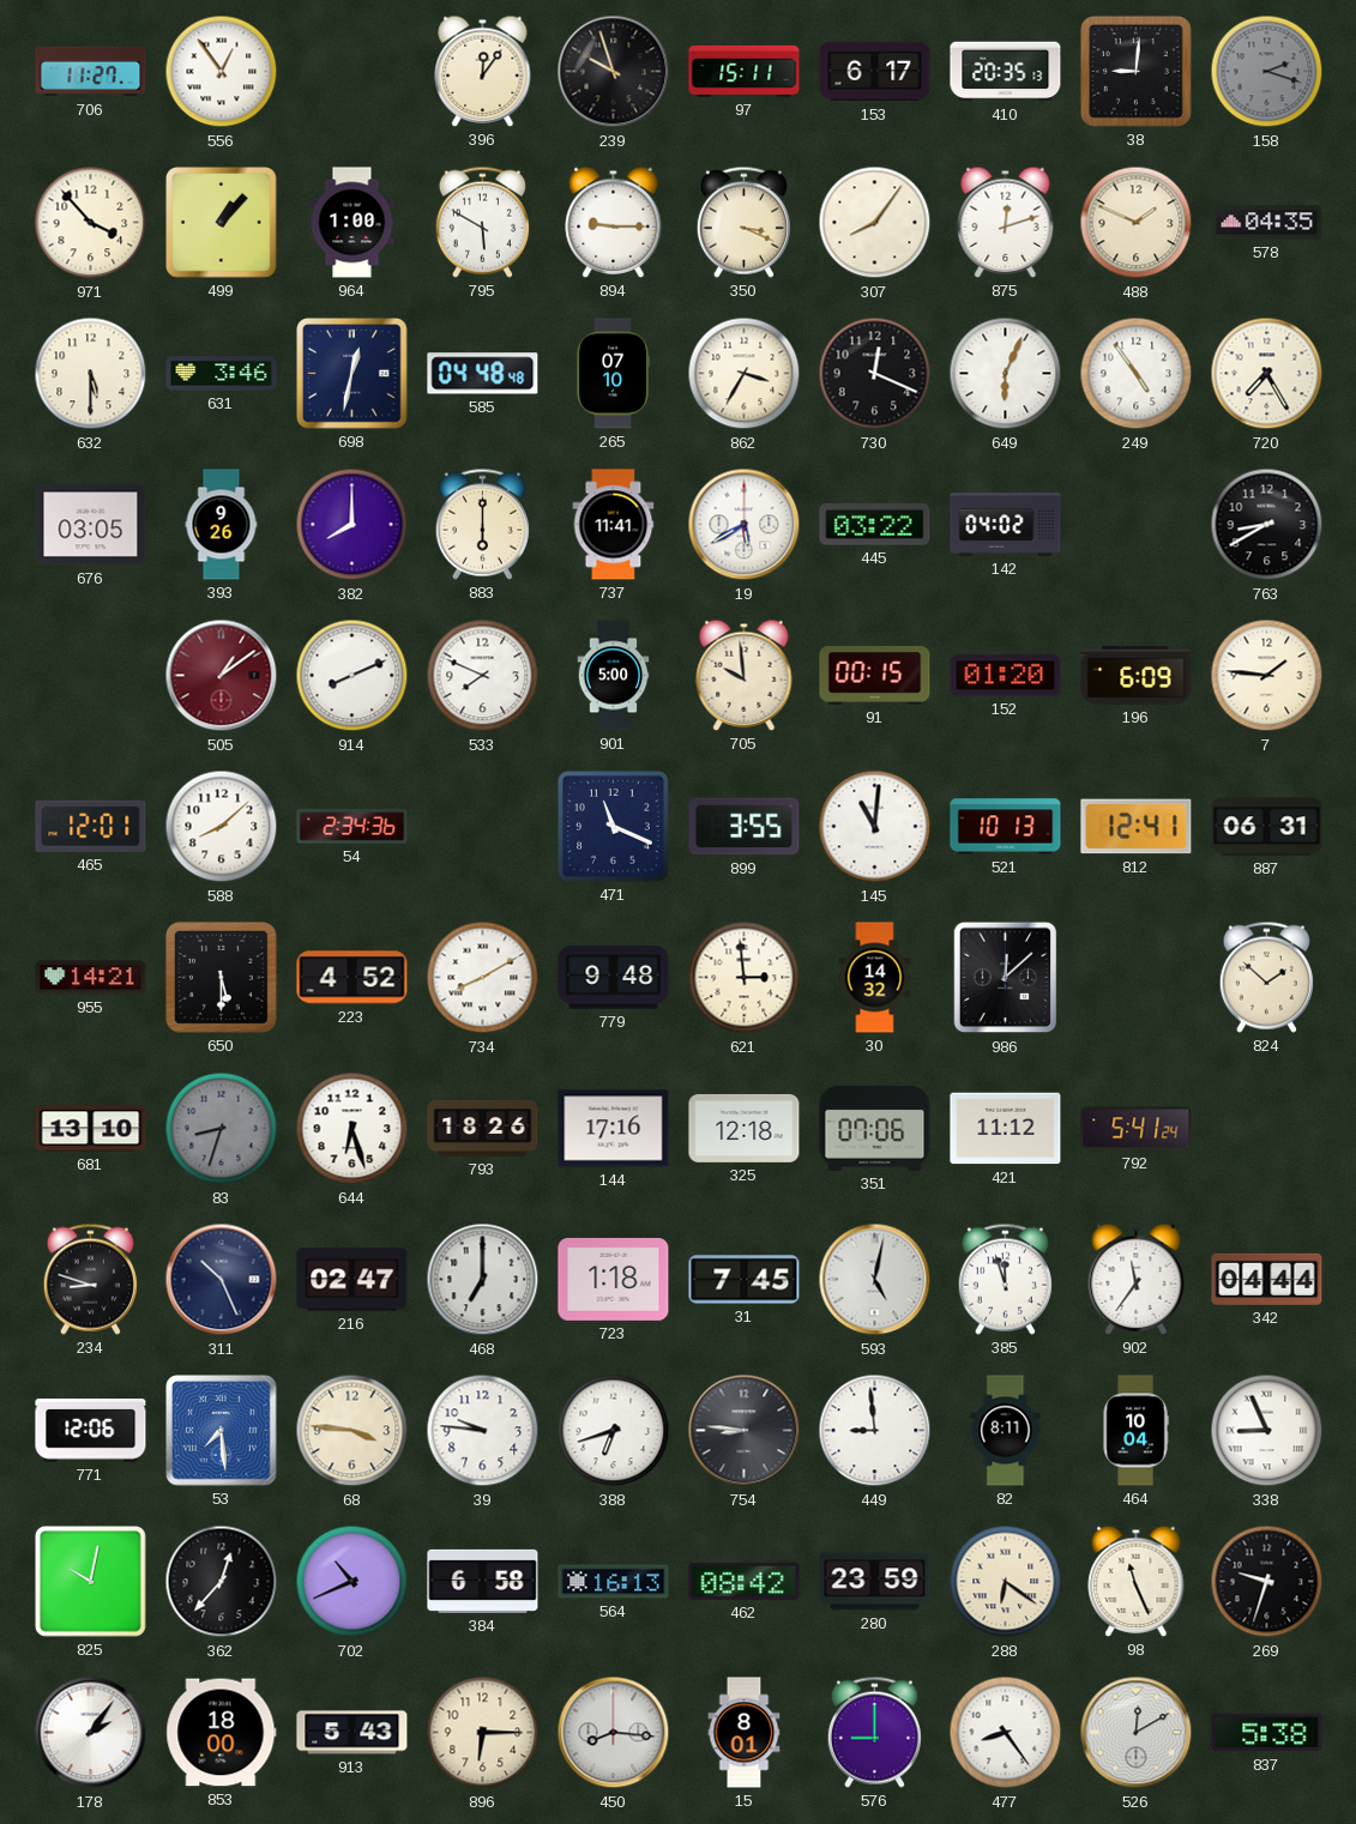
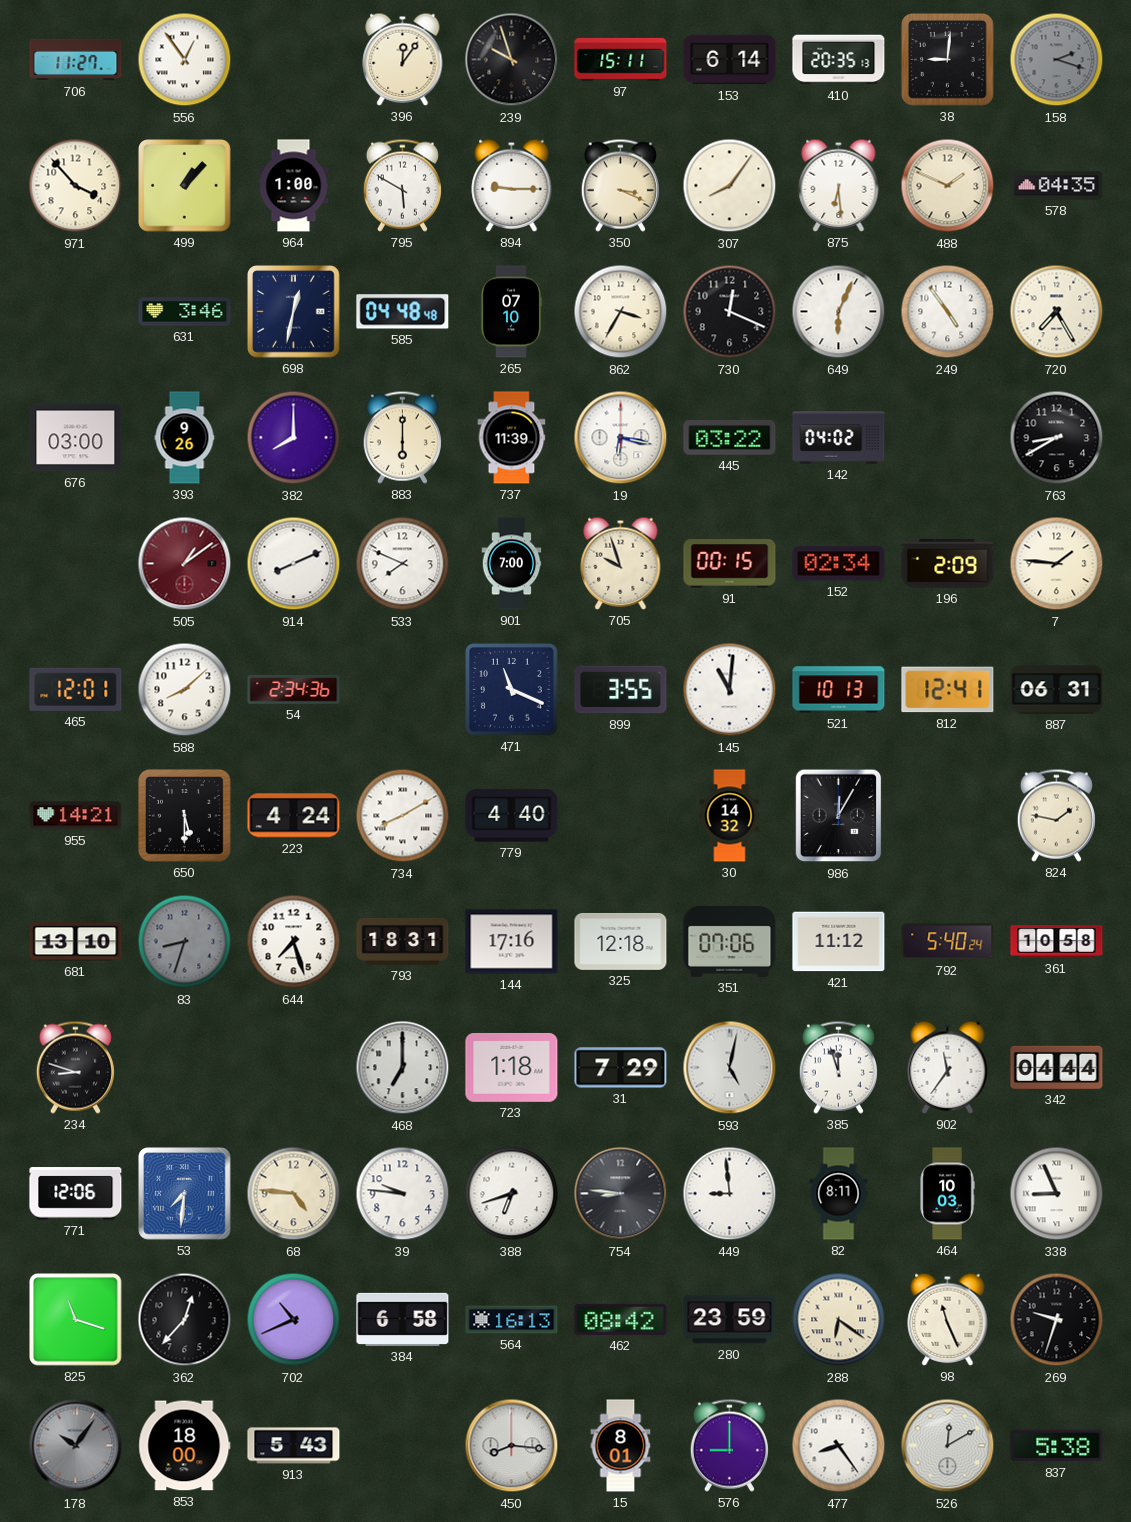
153: 6:17 -> 6:14 (730, 60)
875: 12:12 -> 6:29 (839, 185)
632: 5:30 -> none (91, 374)
676: 03:05 -> 03:00 (76, 438)
737: 11:41 -> 11:39 (512, 438)
19: 5:40 -> 6:17 (621, 438)
901: 5:00 -> 7:00 (512, 564)
705: 9:59 -> 9:57 (621, 563)
152: 01:20 -> 02:34 (839, 564)
196: 6:09 -> 2:09 (948, 563)
223: 4:52 -> 4:24 (294, 816)
779: 9:48 -> 4:40 (512, 816)
621: 2:59 -> none (745, 978)
986: 12:08 -> 12:05 (839, 816)
824: 1:52 -> 1:47 (1056, 815)
644: 6:27 -> 7:27 (294, 942)
793: 18:26 -> 18:31 (403, 941)
792: 5:41 -> 5:40 (948, 942)
361: none -> 10:58 (1057, 942)
311: 10:26 -> none (222, 1280)
216: 02:47 -> none (352, 1280)
31: 7:45 -> 7:29 (621, 1068)
53: 7:29 -> 7:31 (185, 1194)
68: 3:46 -> 4:46 (294, 1194)
464: 10:04 -> 10:03 (947, 1194)
825: 10:02 -> 11:18 (76, 1320)
178: 2:06 -> 10:06 (76, 1446)
178 dial: white -> grey (76, 1446)
896: 6:15 -> none (483, 1733)
